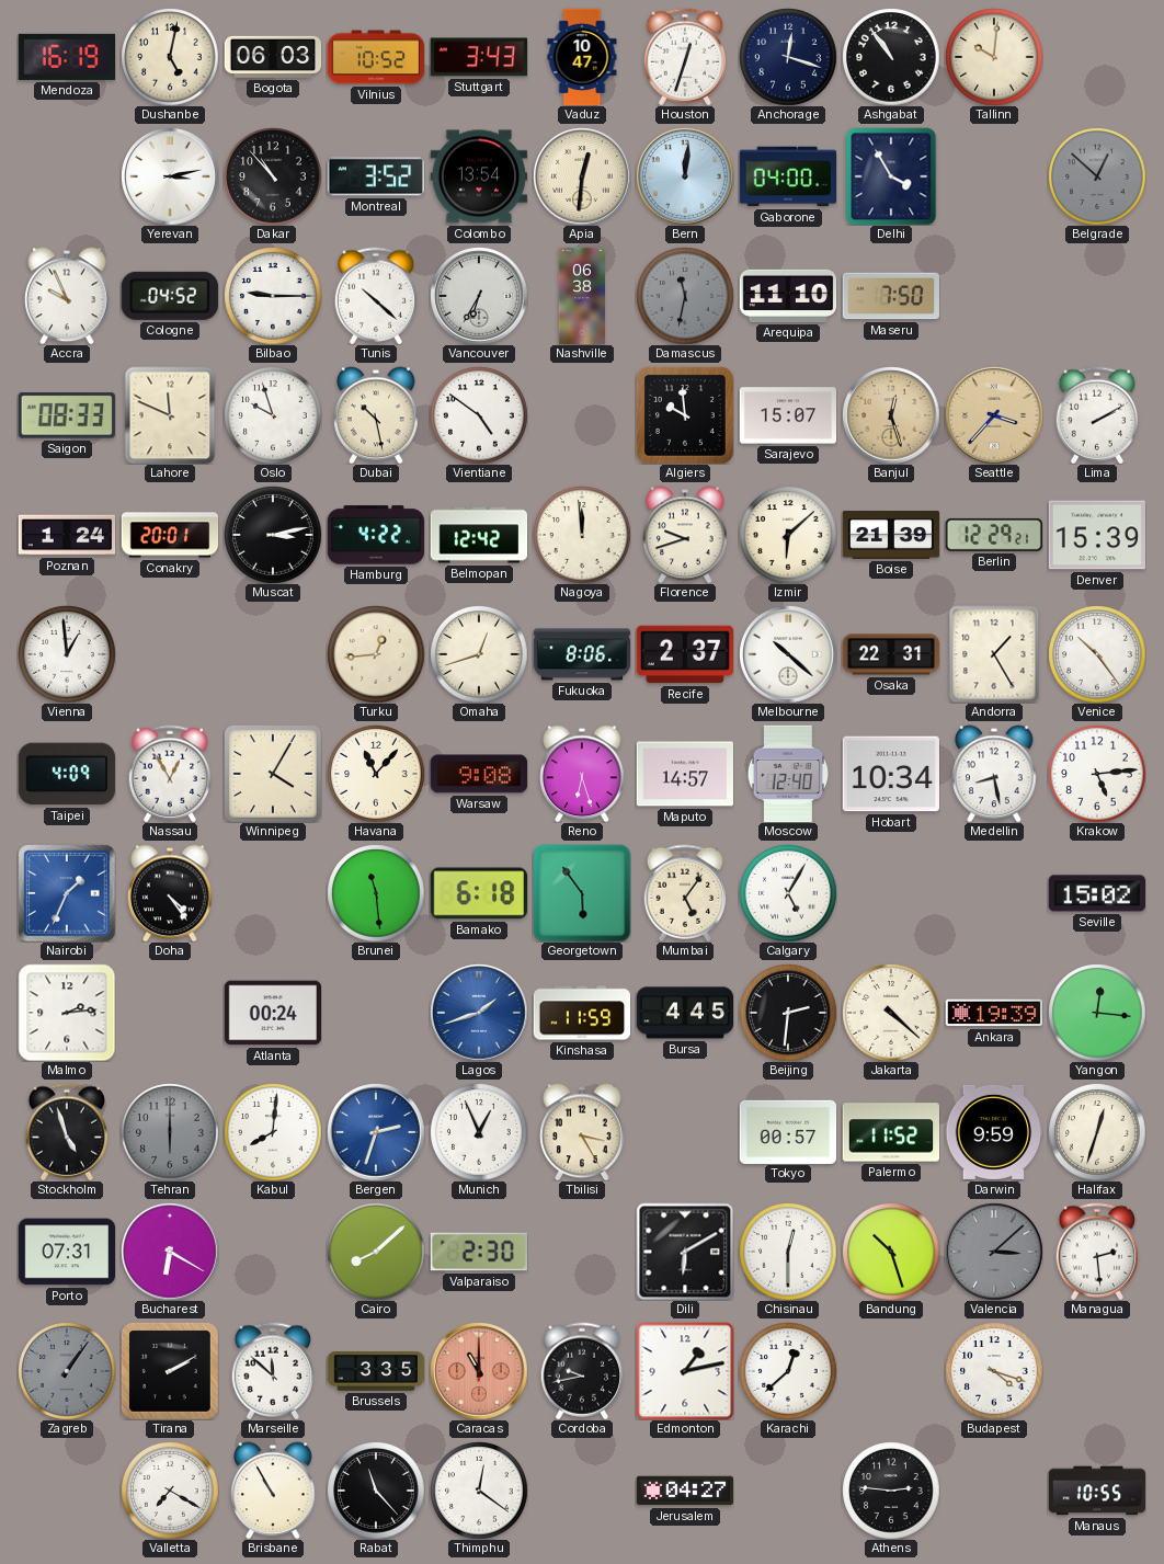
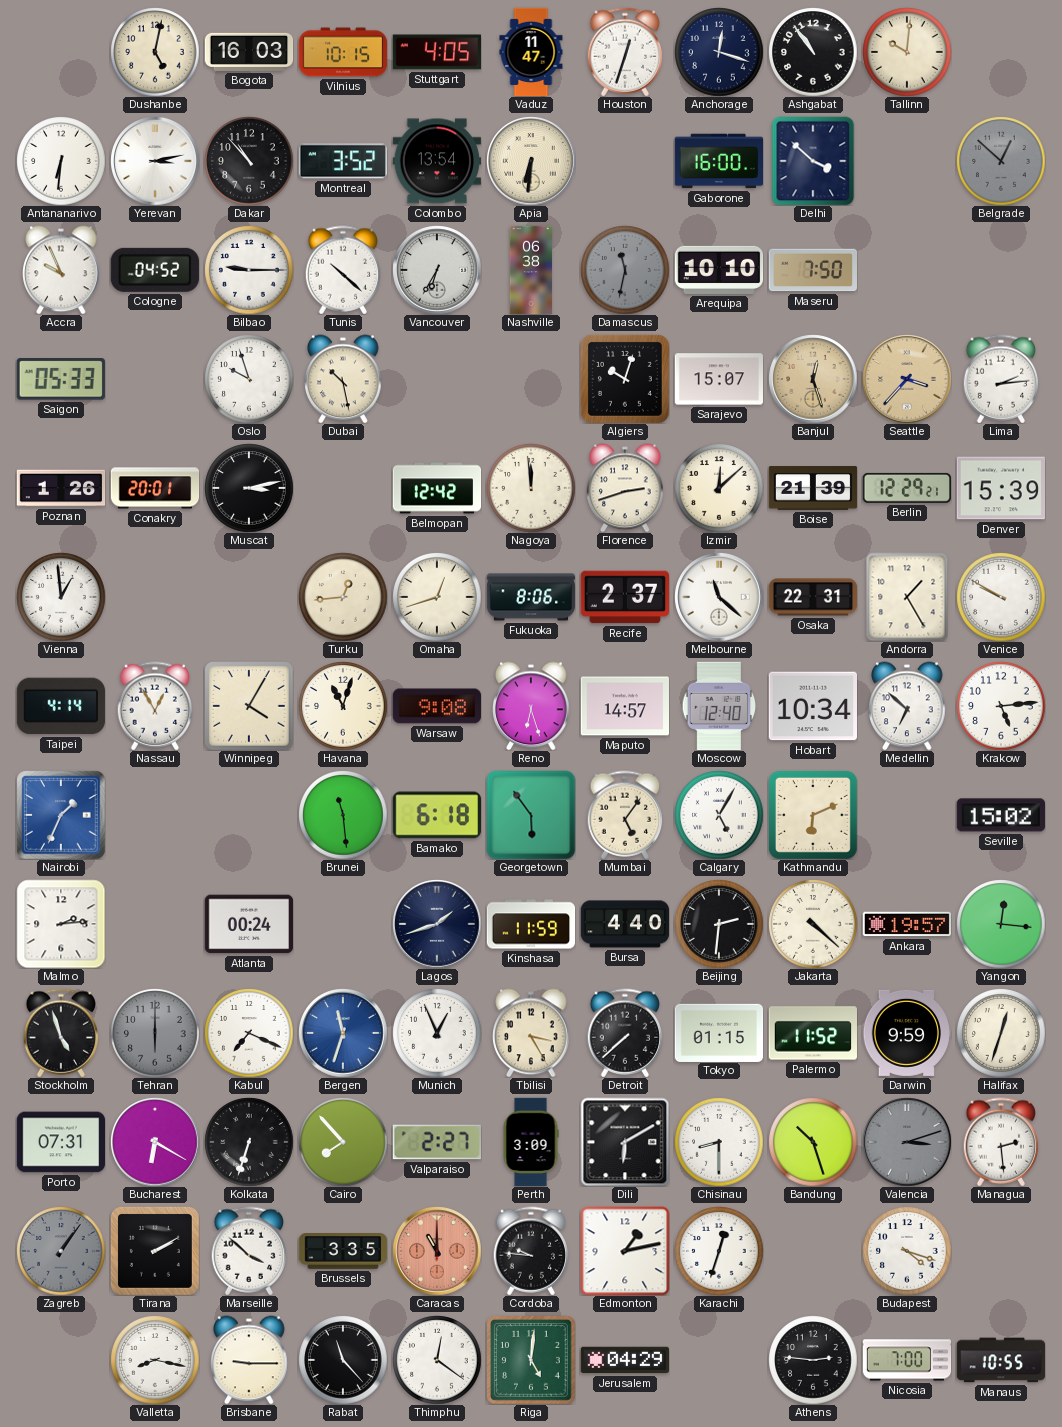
Mendoza: 16:19 -> none (66, 57)
Bogota: 06:03 -> 16:03 (249, 52)
Vilnius: 10:52 -> 10:15 (343, 52)
Stuttgart: 3:43 -> 4:05 (436, 52)
Vaduz: 10:47 -> 11:47 (531, 52)
Antananarivo: none -> 6:31 (61, 161)
Apia: 12:31 -> 6:31 (531, 161)
Bern: 12:01 -> none (685, 176)
Gaborone: 04:00 -> 16:00 (718, 161)
Delhi: 3:55 -> 3:52 (813, 161)
Arequipa: 11:10 -> 10:10 (719, 270)
Saigon: 08:33 -> 05:33 (61, 379)
Lahore: 11:49 -> none (170, 415)
Vientiane: 4:51 -> none (479, 415)
Algiers: 9:59 -> 10:03 (625, 379)
Lima: 2:10 -> 2:14 (1001, 379)
Poznan: 1:24 -> 1:26 (61, 488)
Hamburg: 4:22 -> none (375, 535)
Florence: 9:42 -> 2:42 (625, 488)
Izmir: 6:08 -> 12:08 (719, 488)
Melbourne: 10:22 -> 11:22 (719, 597)
Venice: 10:24 -> 9:50 (1001, 597)
Taipei: 4:09 -> 4:14 (61, 706)
Havana: 11:07 -> 11:03 (343, 706)
Medellin: 8:28 -> 6:52 (907, 706)
Doha: 4:24 -> none (170, 893)
Kathmandu: none -> 6:11 (813, 815)
Lagos dial: blue -> navy (437, 924)
Bursa: 4:45 -> 4:40 (625, 924)
Ankara: 19:39 -> 19:57 (906, 924)
Kabul: 8:01 -> 7:19 (249, 1033)
Bergen: 2:33 -> 11:33 (343, 1033)
Detroit: none -> 7:38 (625, 1033)
Tokyo: 00:57 -> 01:15 (719, 1032)
Kolkata: none -> 6:33 (249, 1142)
Cairo: 8:08 -> 7:53 (343, 1142)
Valparaiso: 2:30 -> 2:27 (436, 1142)
Perth: none -> 3:09 (531, 1142)
Chisinau: 12:30 -> 8:30 (719, 1142)
Valencia: 3:08 -> 3:12 (907, 1142)
Marseille: 11:52 -> 3:52 (249, 1251)
Cordoba: 9:43 -> 9:46 (531, 1251)
Karachi: 12:38 -> 12:33 (719, 1251)
Valletta: 7:20 -> 8:17 (155, 1360)
Brisbane: 10:55 -> 9:15 (249, 1360)
Riga: none -> 5:01 (531, 1360)
Jerusalem: 04:27 -> 04:29 (624, 1360)
Nicosia: none -> 7:00 (907, 1360)
